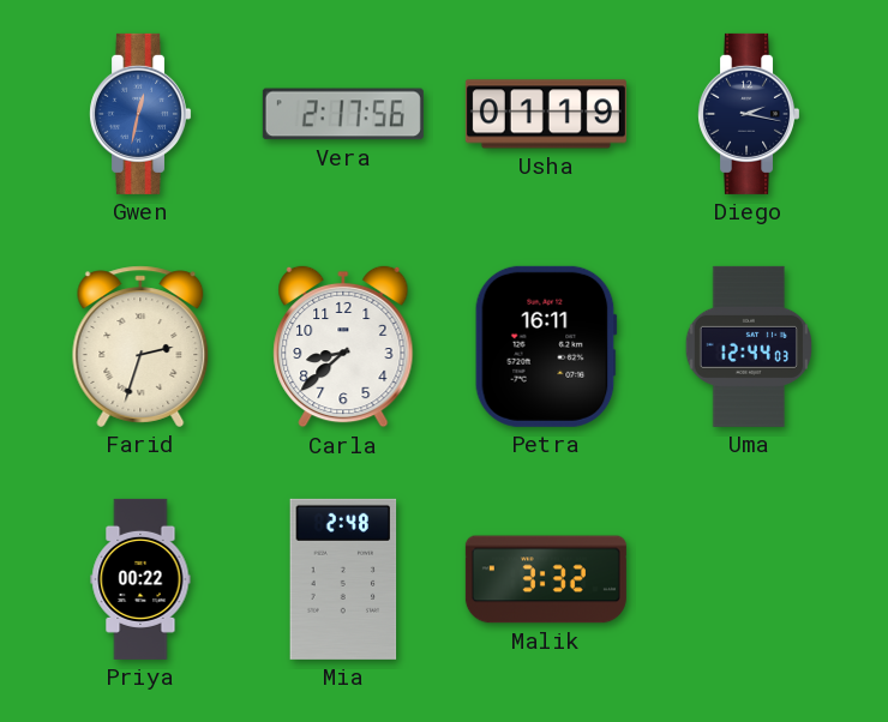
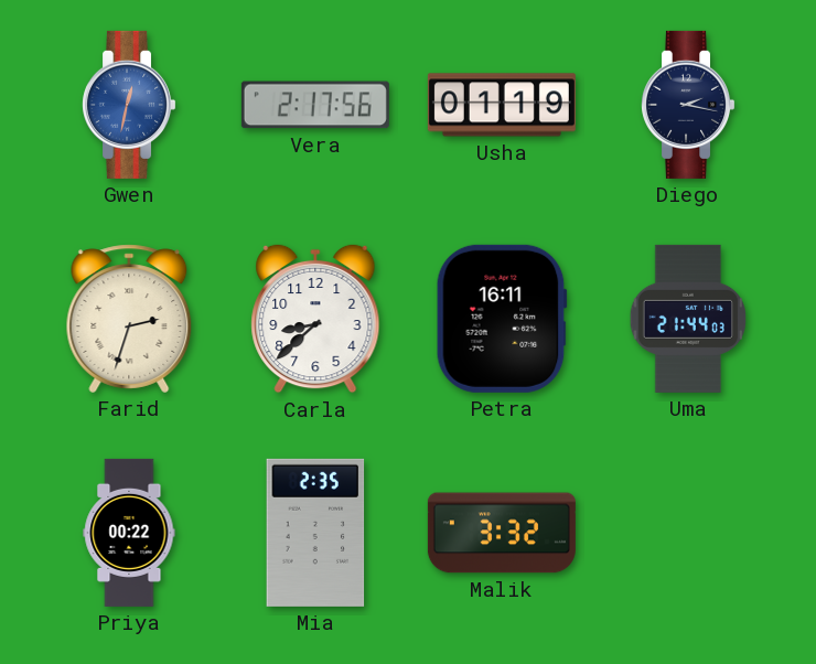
Uma: 12:44 -> 21:44 (687, 319)
Mia: 2:48 -> 2:35 (315, 533)
